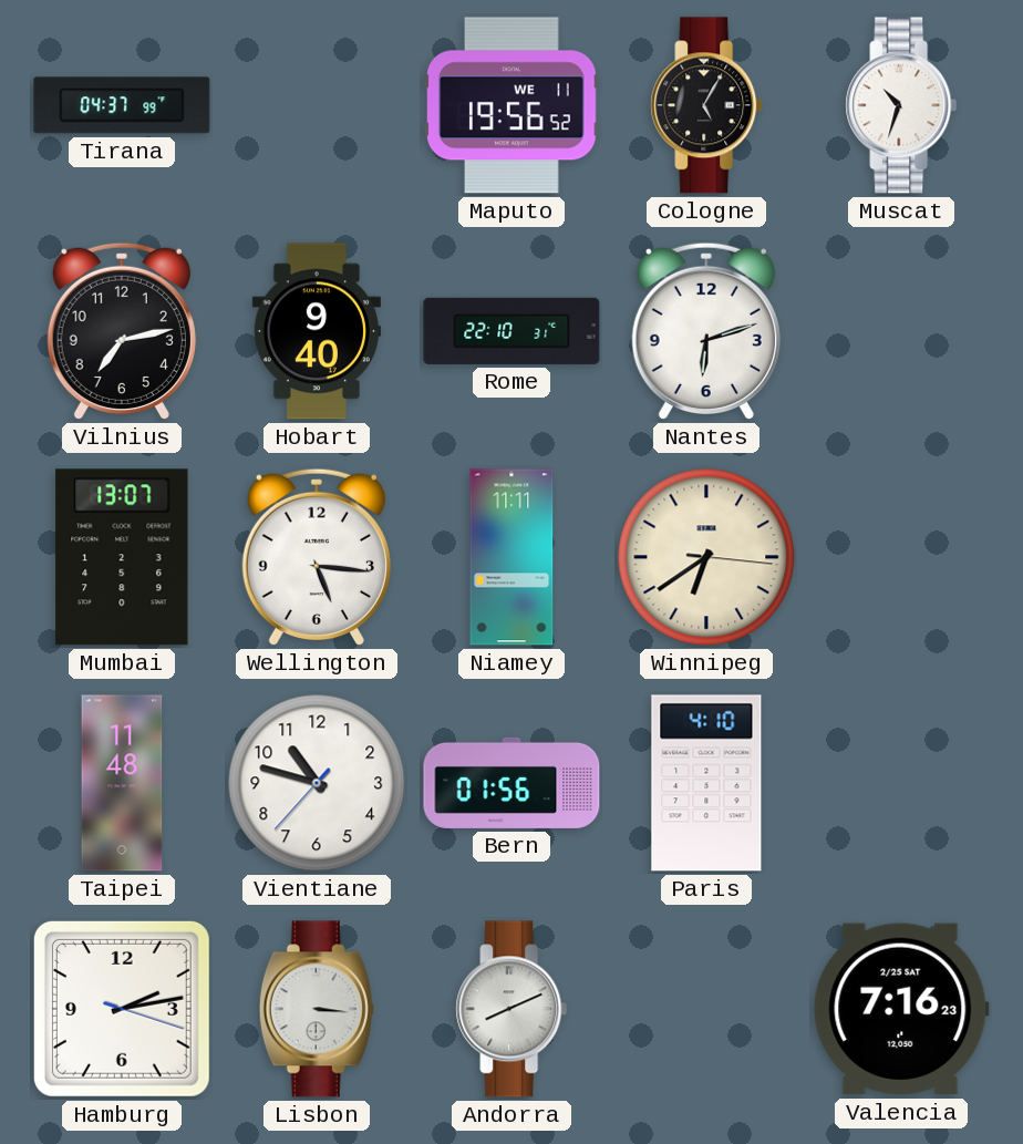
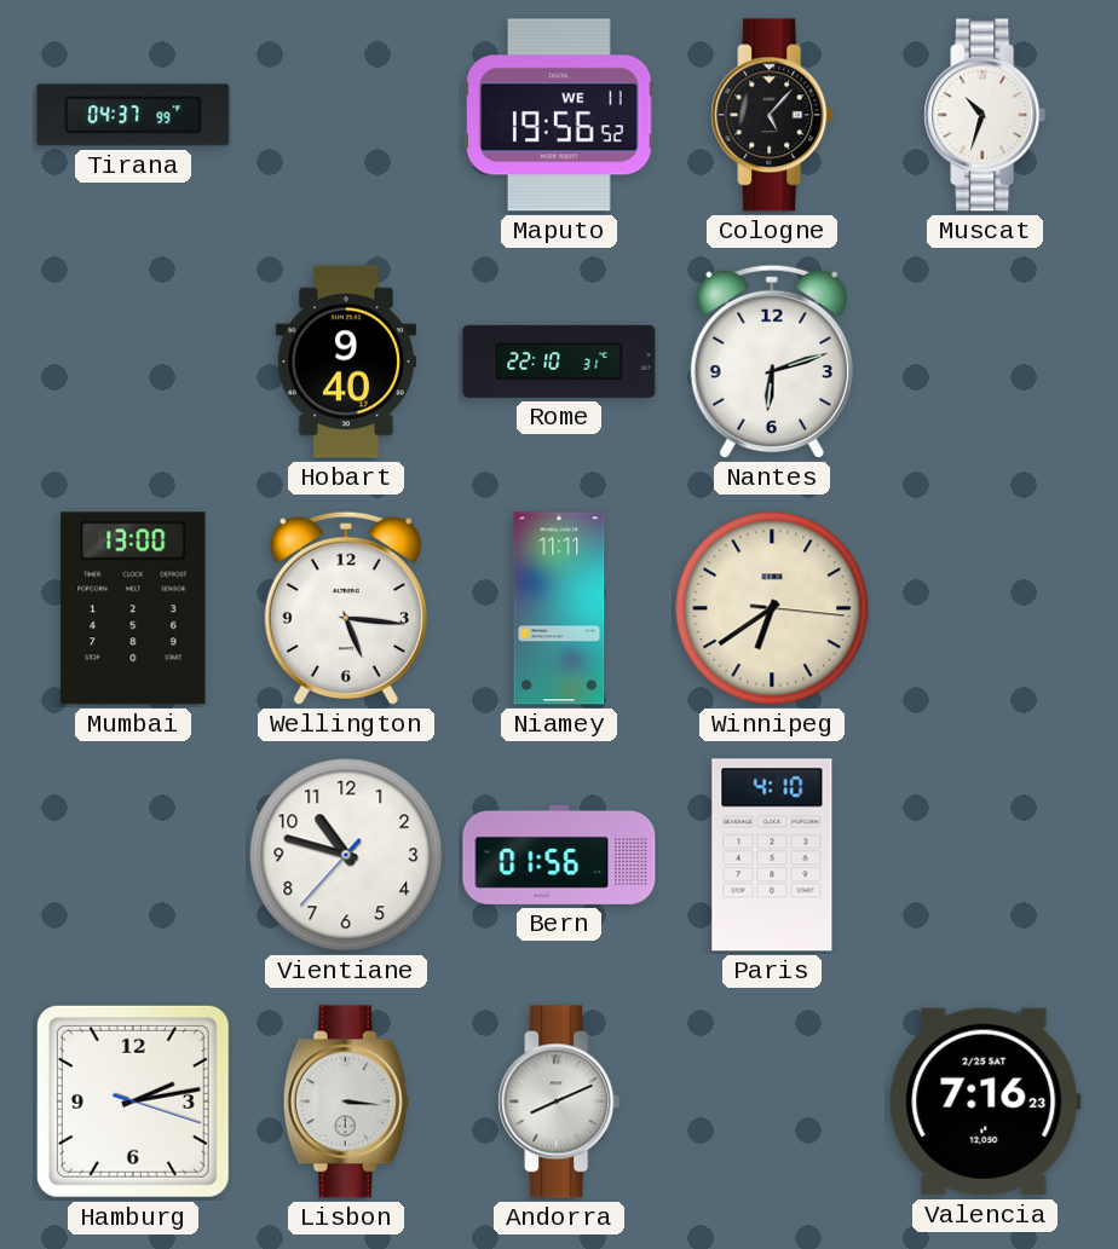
Cologne: 5:05 -> 5:07 (772, 115)
Vilnius: 7:13 -> none (122, 331)
Mumbai: 13:07 -> 13:00 (133, 608)
Taipei: 11:48 -> none (122, 783)
